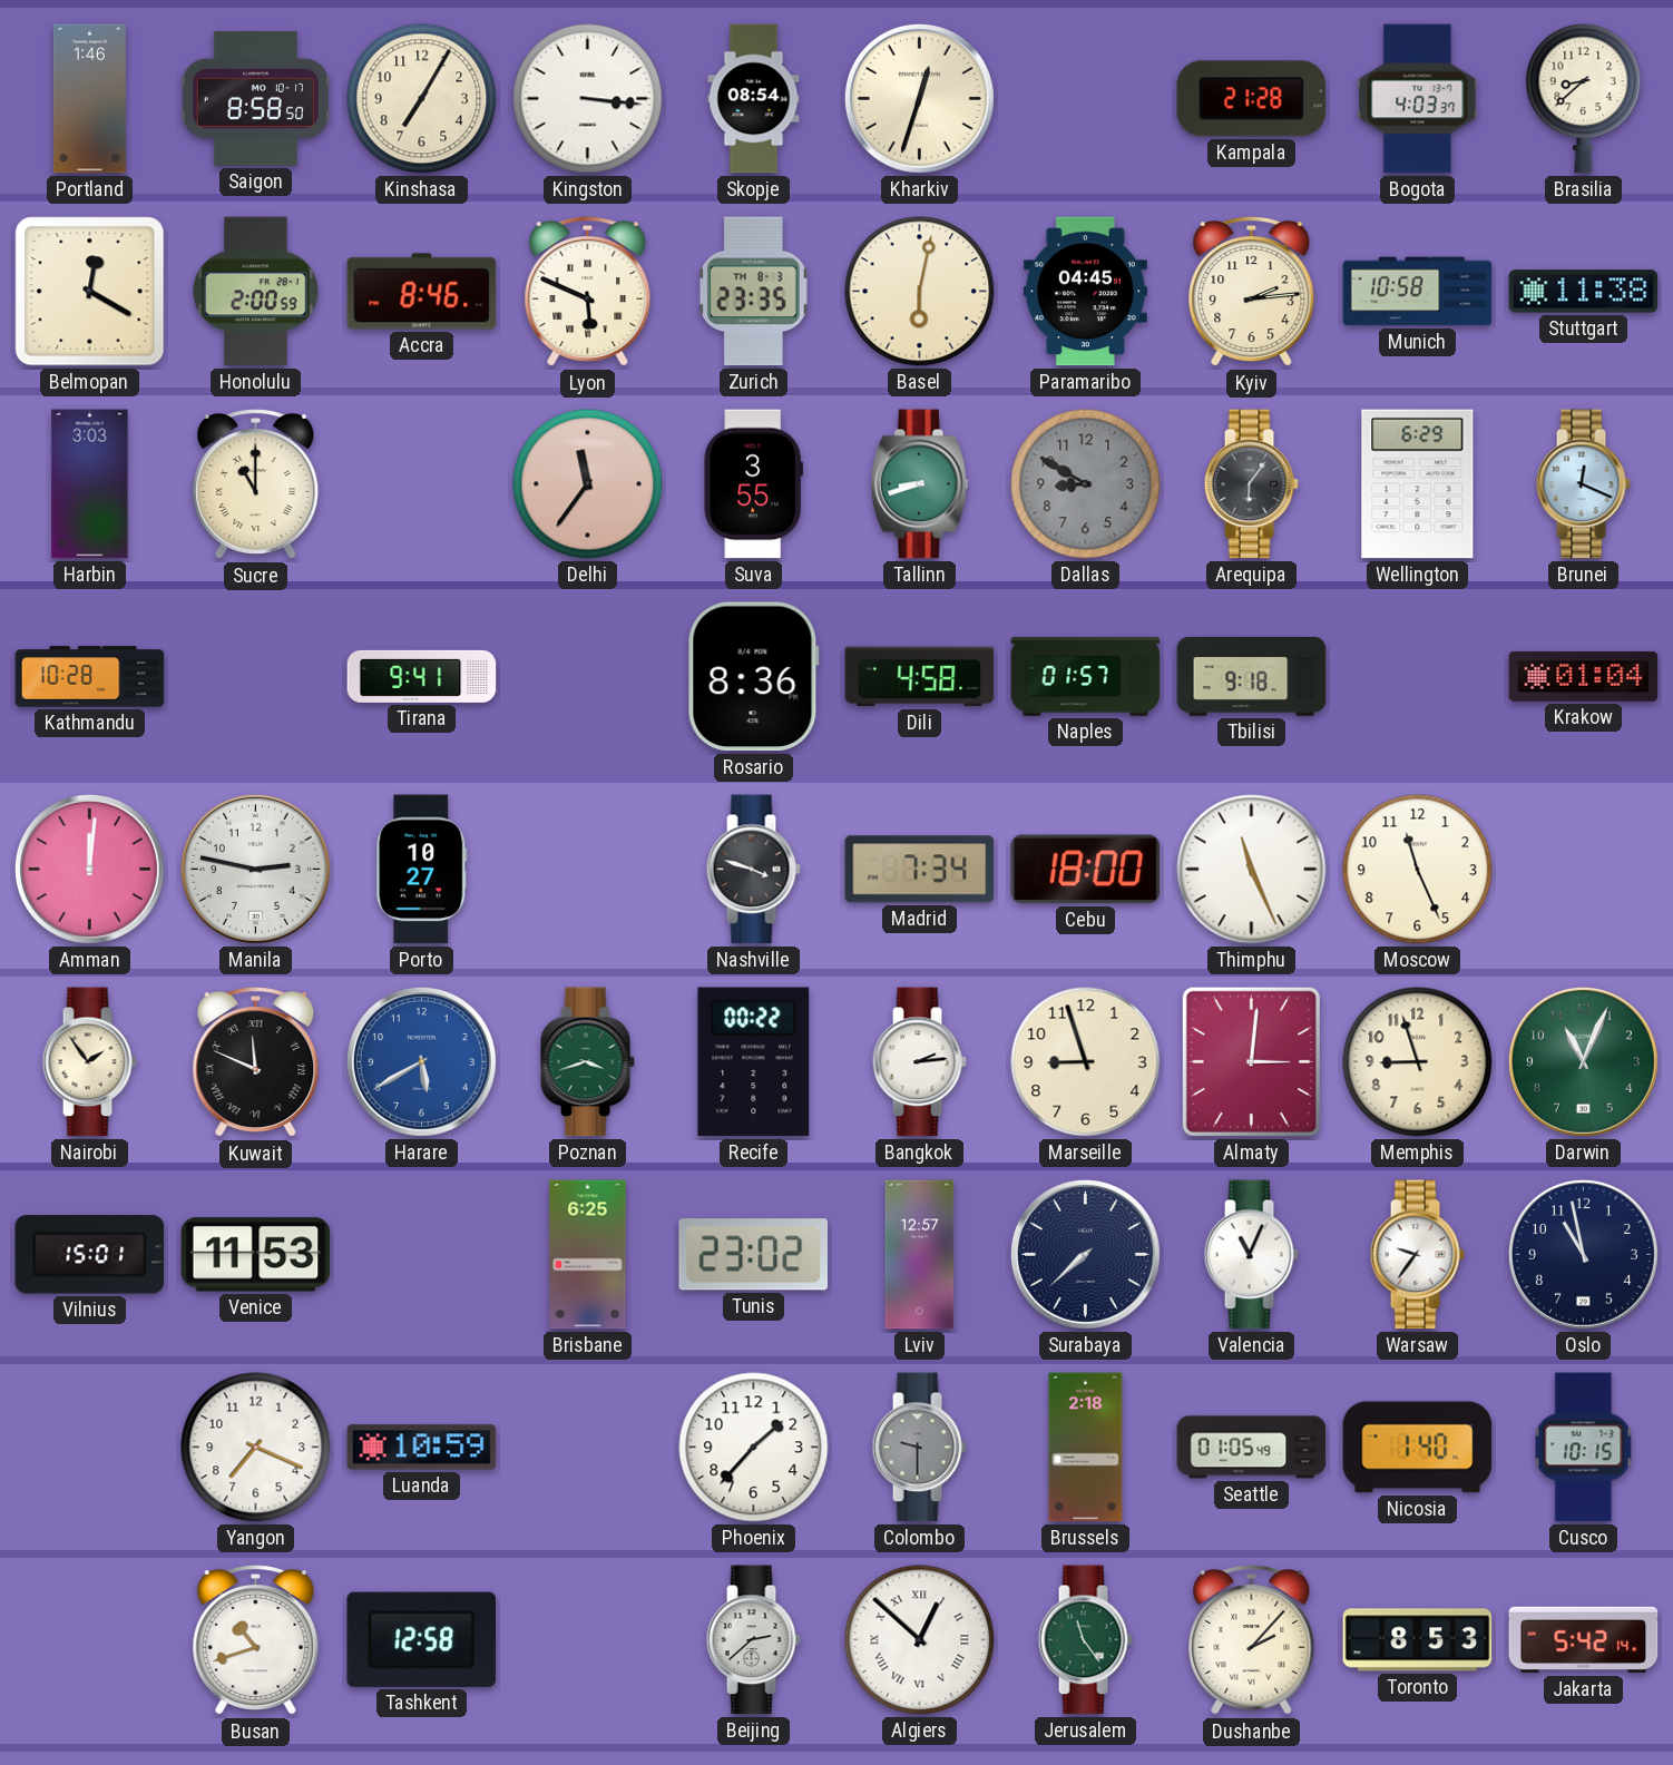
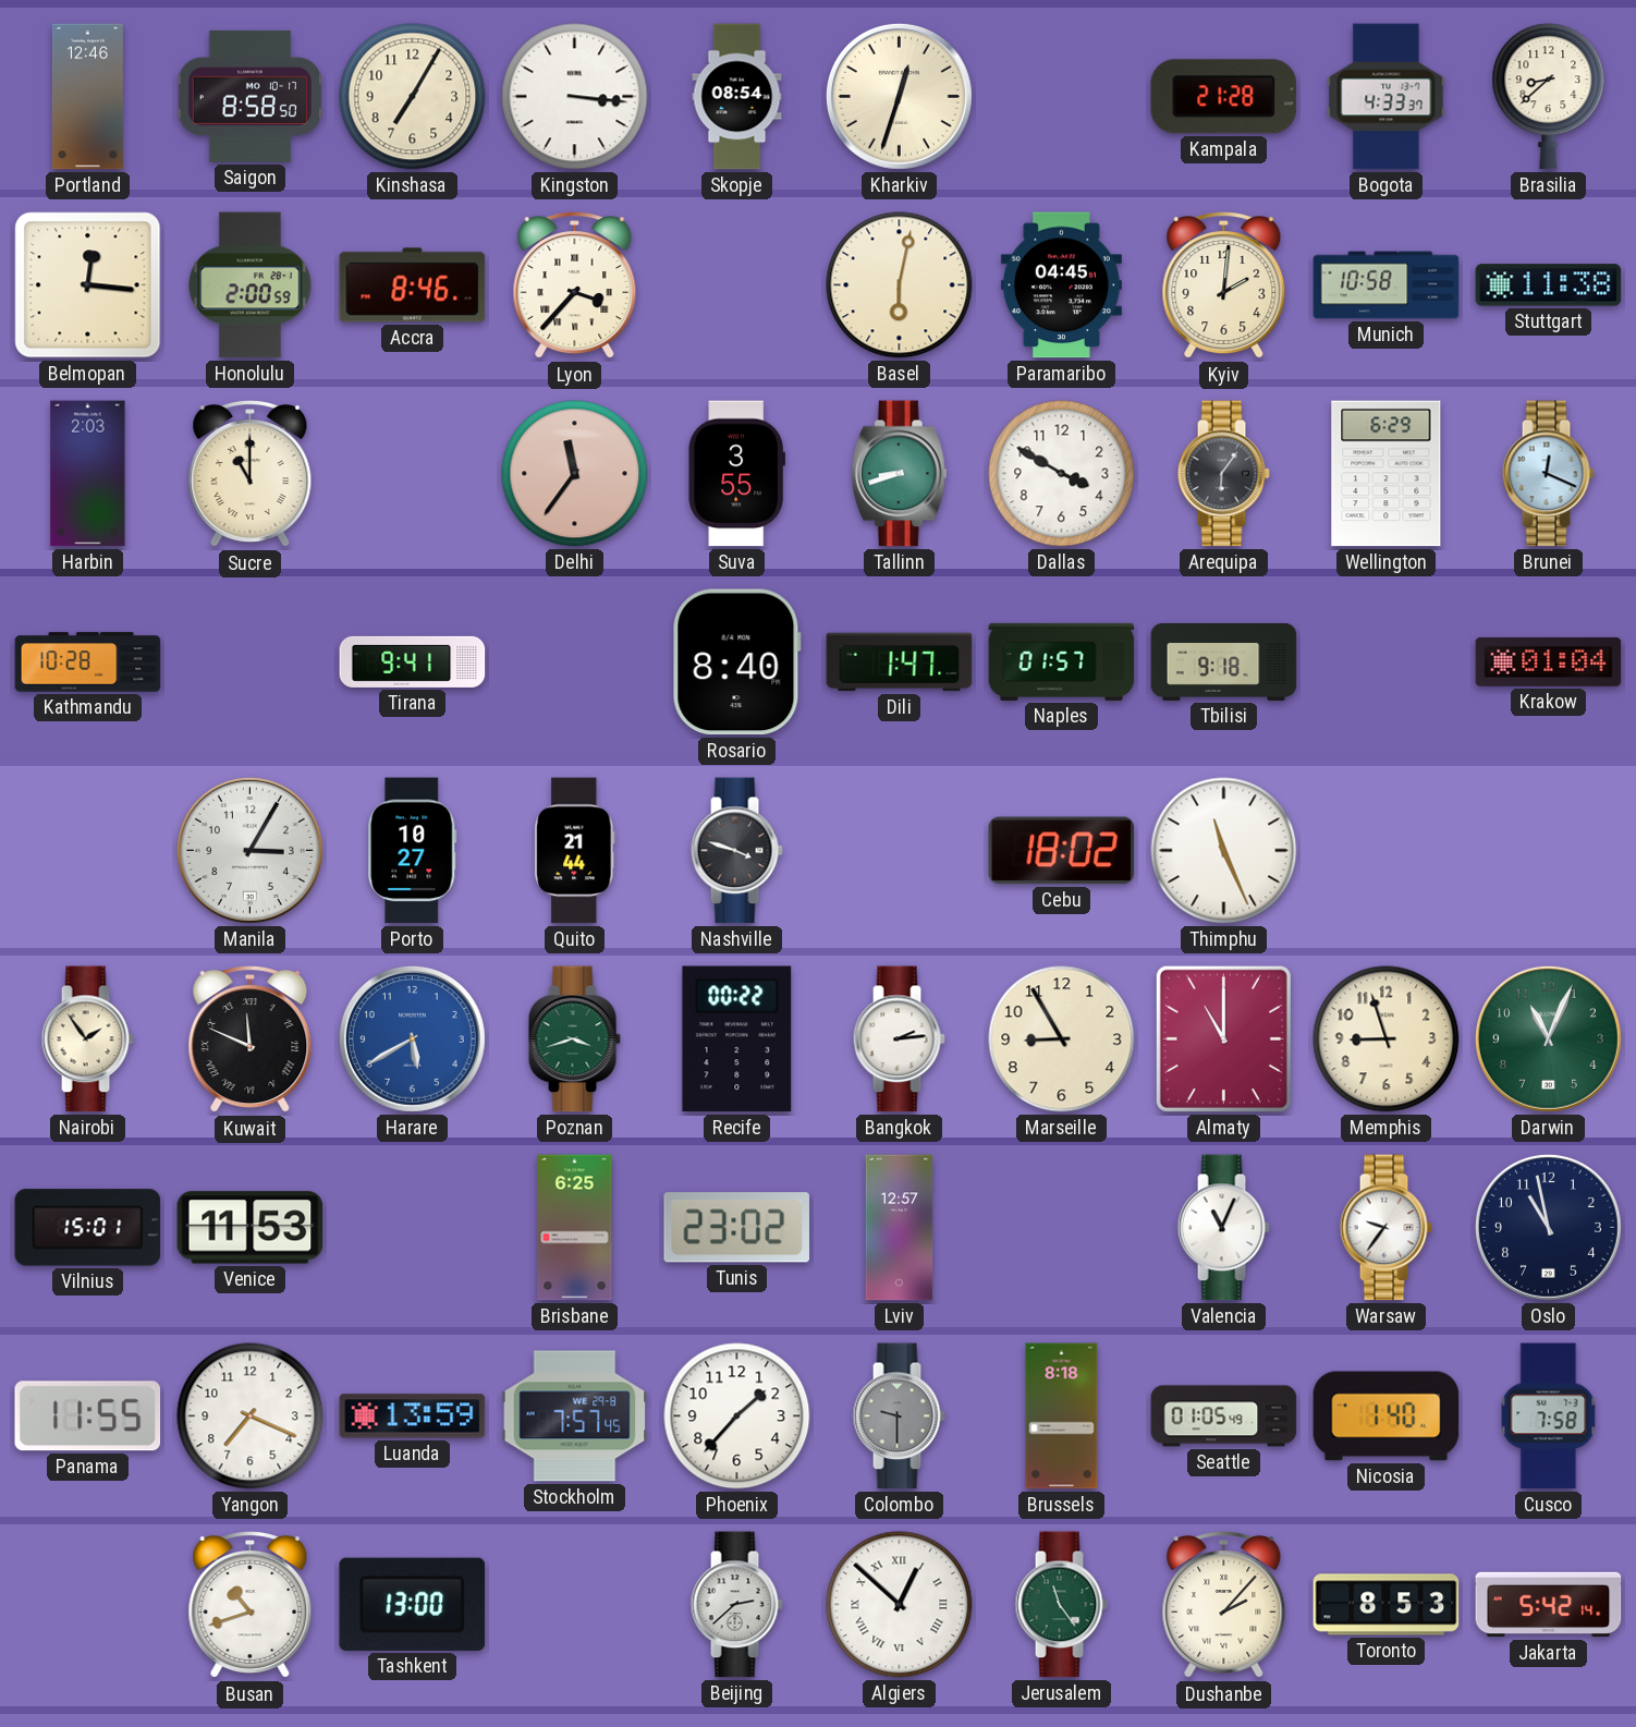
Portland: 1:46 -> 12:46 (87, 97)
Bogota: 4:03 -> 4:33 (1387, 97)
Belmopan: 12:20 -> 12:16 (88, 285)
Lyon: 5:49 -> 3:37 (575, 287)
Zurich: 23:35 -> none (753, 292)
Kyiv: 2:14 -> 2:01 (1224, 287)
Harbin: 3:03 -> 2:03 (88, 474)
Dallas: 8:50 -> 3:50 (1062, 474)
Dallas dial: grey -> white (1062, 474)
Rosario: 8:36 -> 8:40 (736, 662)
Dili: 4:58 -> 1:47 (900, 662)
Amman: 12:01 -> none (89, 869)
Manila: 2:47 -> 3:05 (249, 850)
Quito: none -> 21:44 (575, 851)
Madrid: 7:34 -> none (920, 870)
Cebu: 18:00 -> 18:02 (1062, 851)
Moscow: 11:26 -> none (1418, 870)
Marseille: 8:57 -> 8:55 (1062, 1039)
Almaty: 3:01 -> 11:00 (1223, 1038)
Surabaya: 7:38 -> none (1085, 1254)
Panama: none -> 11:55 (88, 1416)
Luanda: 10:59 -> 13:59 (413, 1416)
Stockholm: none -> 7:57 (575, 1416)
Brussels: 2:18 -> 8:18 (1062, 1416)
Cusco: 10:15 -> 7:58 (1549, 1416)
Tashkent: 12:58 -> 13:00 (413, 1604)
